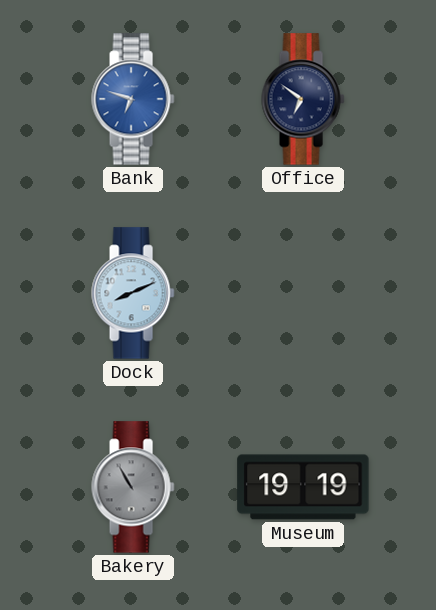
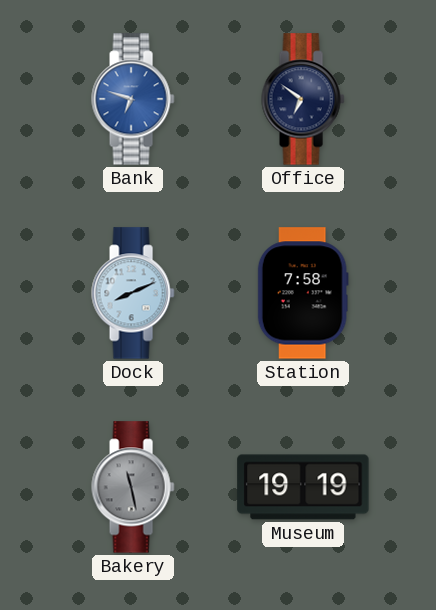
Station: none -> 7:58 (303, 293)
Bakery: 10:55 -> 11:28 (133, 487)
